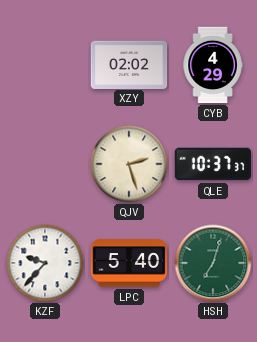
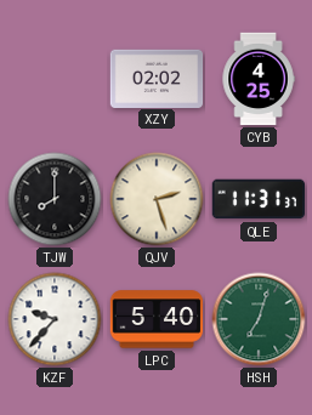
CYB: 4:29 -> 4:25 (259, 79)
TJW: none -> 8:00 (55, 199)
QLE: 10:37 -> 11:31 (257, 199)
